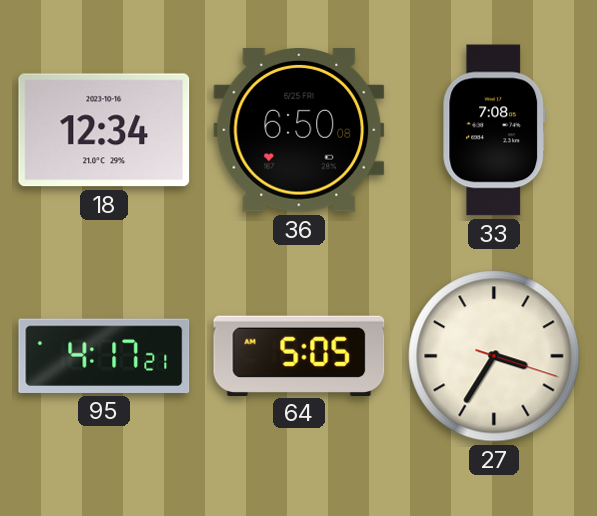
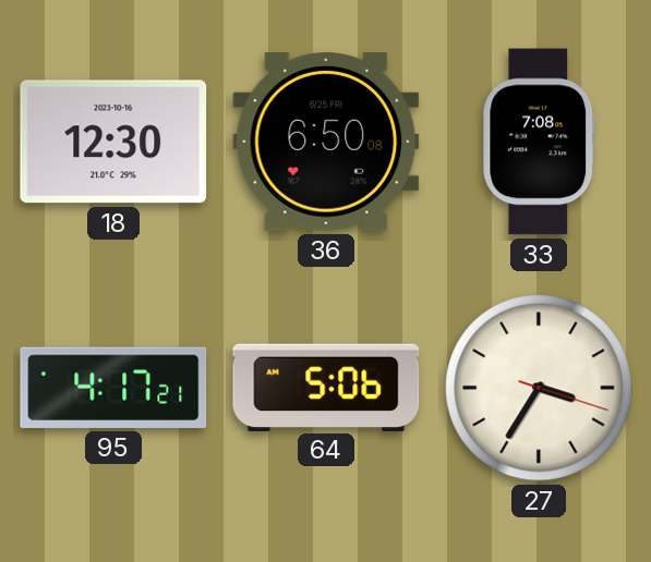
18: 12:34 -> 12:30 (113, 142)
64: 5:05 -> 5:06 (326, 387)
